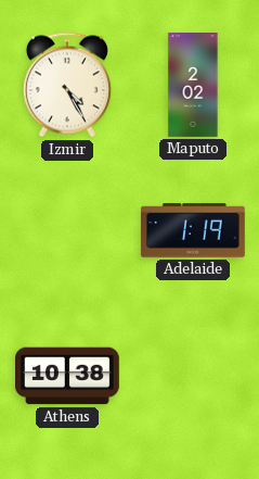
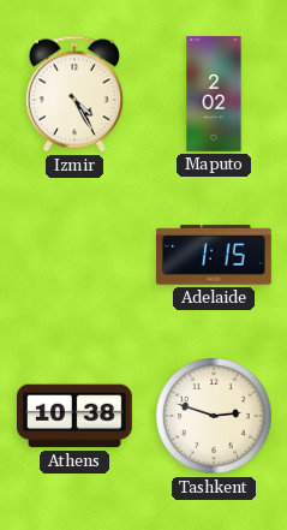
Adelaide: 1:19 -> 1:15 (214, 255)
Tashkent: none -> 2:48 (215, 417)
